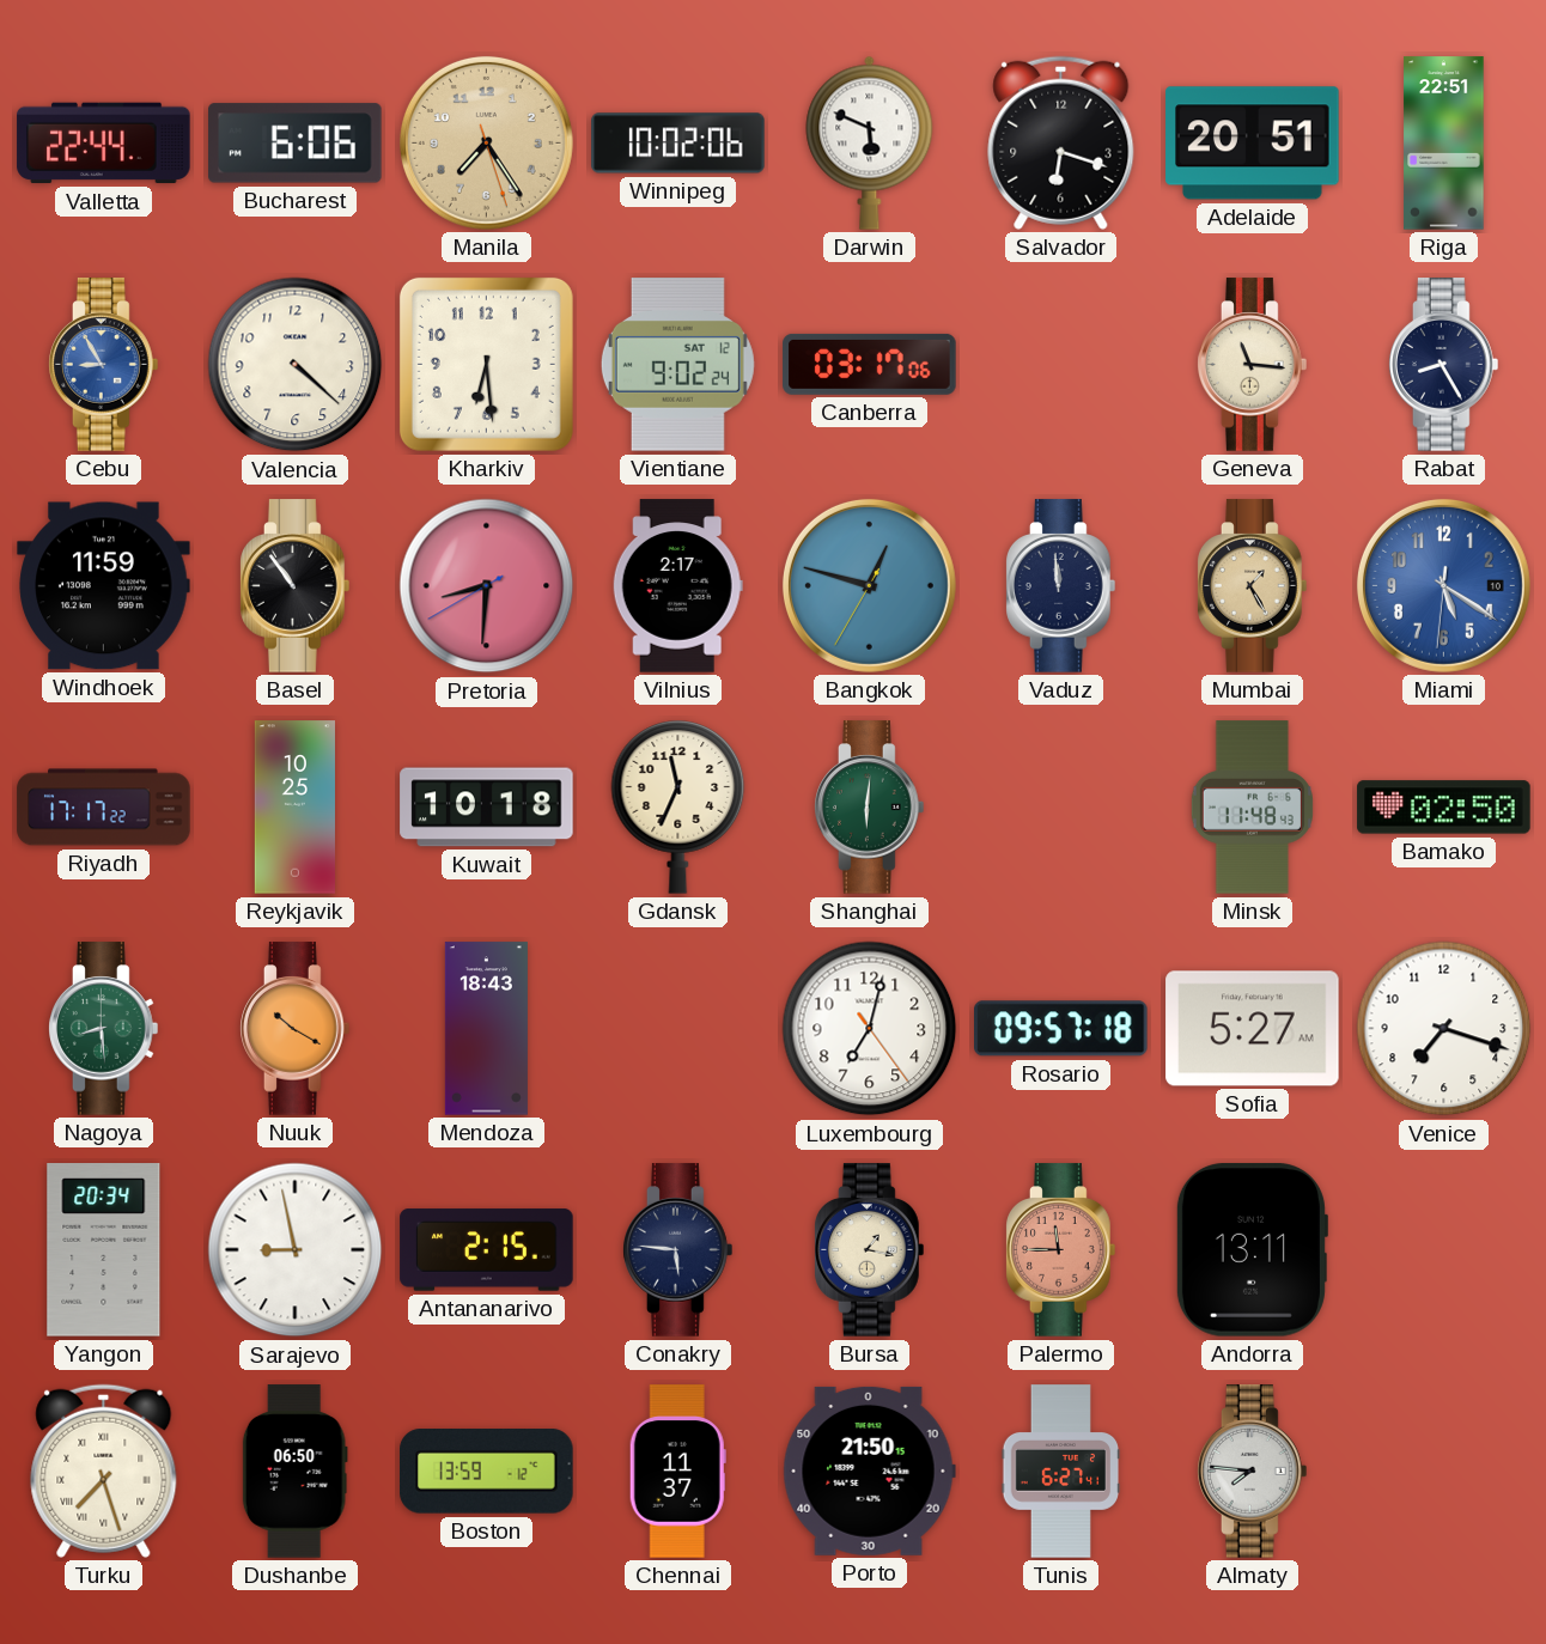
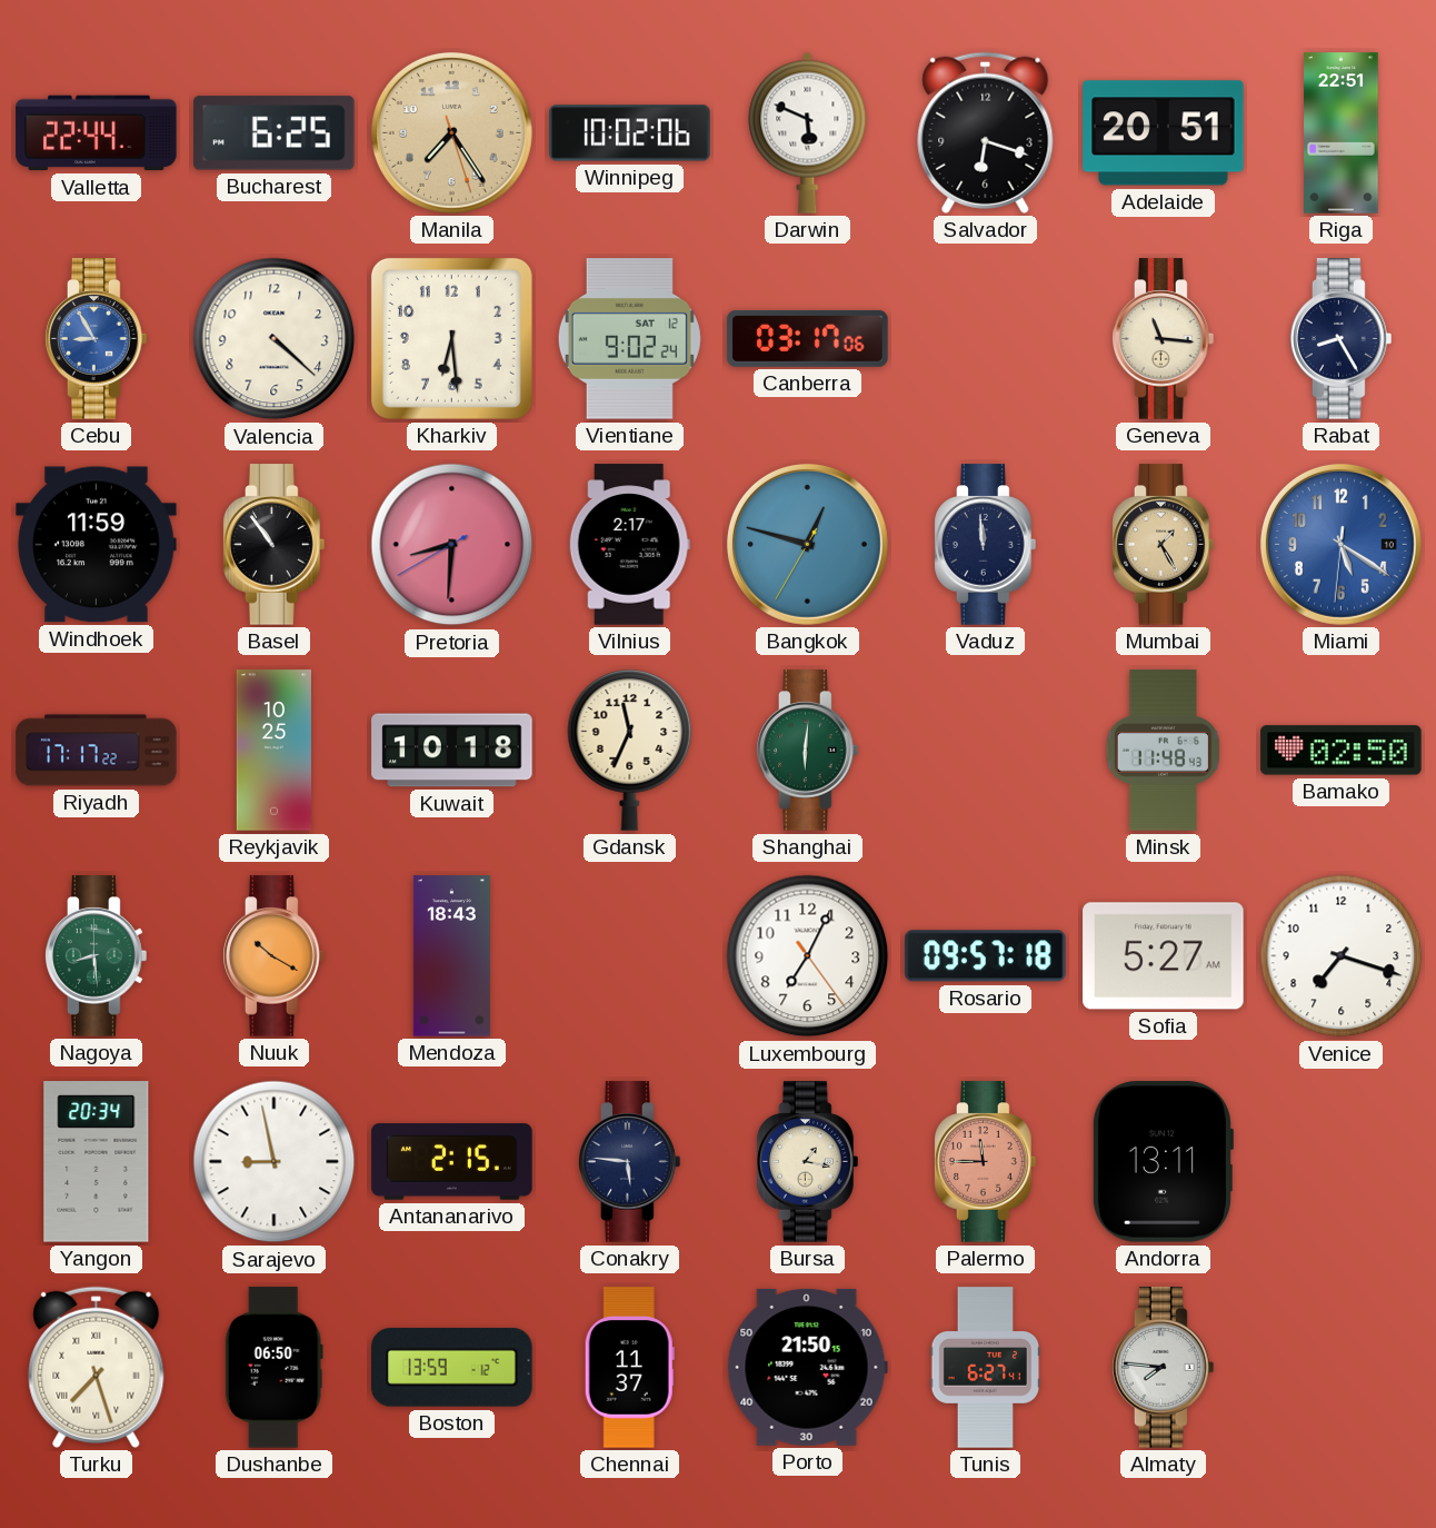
Bucharest: 6:06 -> 6:25 (275, 133)
Luxembourg: 7:02 -> 7:04 (808, 956)
